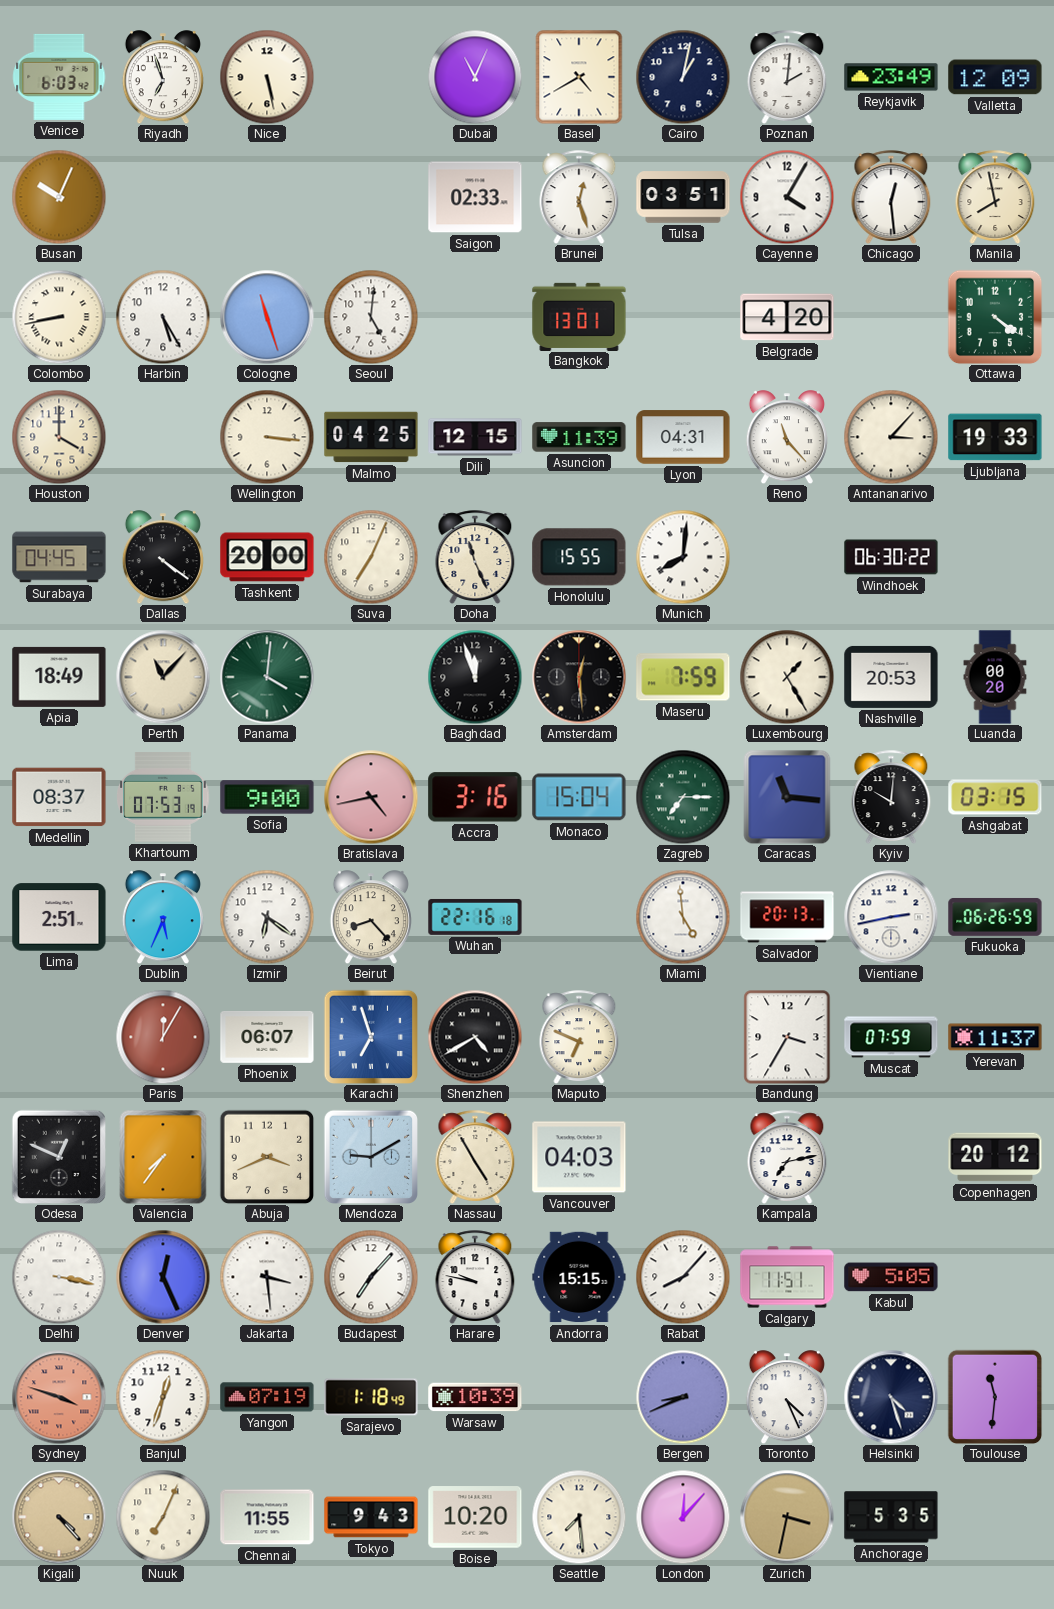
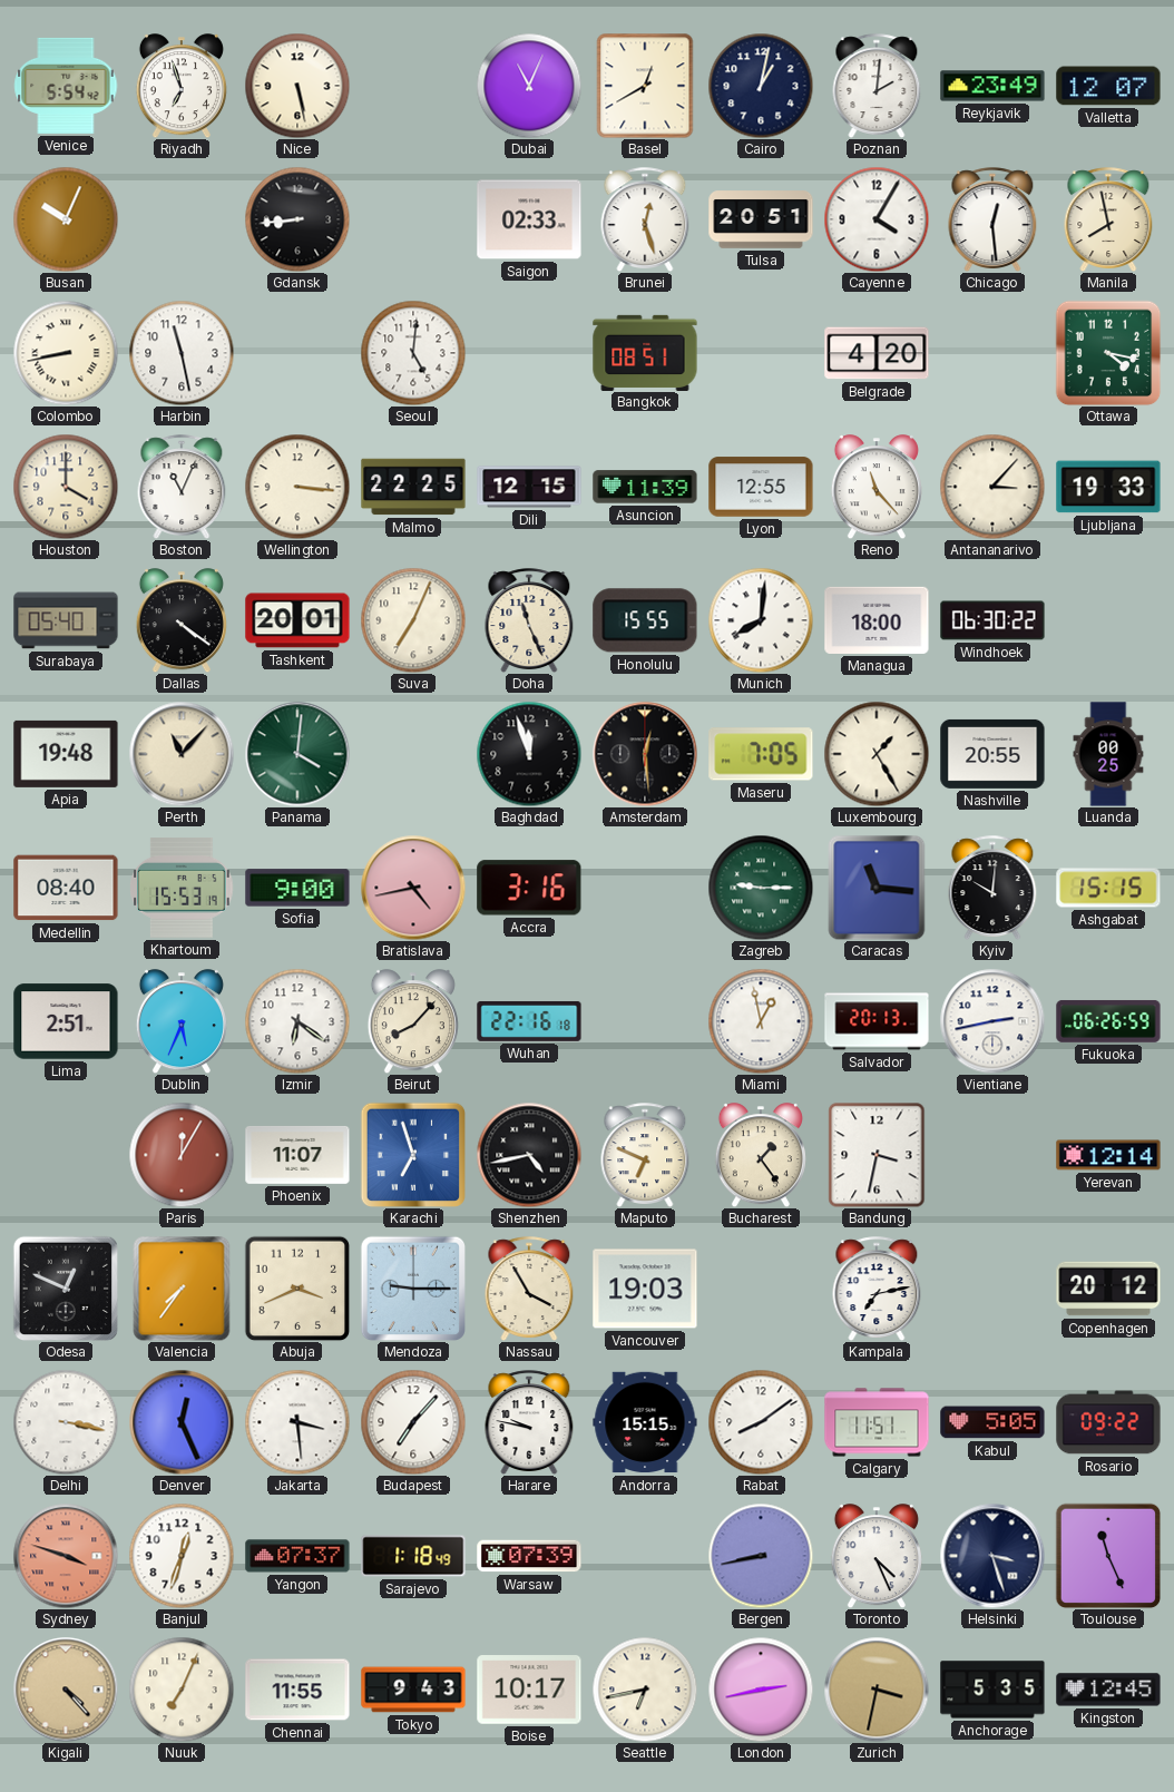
Venice: 6:03 -> 5:54 (66, 86)
Basel: 4:40 -> 12:40 (645, 86)
Valletta: 12:09 -> 12:07 (1108, 86)
Gdansk: none -> 8:44 (297, 219)
Tulsa: 03:51 -> 20:51 (761, 219)
Harbin: 5:25 -> 11:28 (182, 353)
Cologne: 11:27 -> none (267, 317)
Bangkok: 13:01 -> 08:51 (645, 352)
Ottawa: 4:21 -> 4:17 (1108, 353)
Boston: none -> 11:04 (182, 487)
Malmo: 04:25 -> 22:25 (413, 487)
Lyon: 04:31 -> 12:55 (761, 487)
Surabaya: 04:45 -> 05:40 (66, 620)
Tashkent: 20:00 -> 20:01 (297, 620)
Managua: none -> 18:00 (877, 620)
Apia: 18:49 -> 19:48 (66, 754)
Maseru: 7:59 -> 7:05 (761, 754)
Nashville: 20:53 -> 20:55 (992, 754)
Luanda: 00:20 -> 00:25 (1108, 754)
Medellin: 08:37 -> 08:40 (66, 888)
Khartoum: 07:53 -> 15:53 (182, 889)
Monaco: 15:04 -> none (579, 797)
Zagreb: 7:15 -> 9:15 (761, 888)
Ashgabat: 03:15 -> 15:15 (1108, 888)
Beirut: 8:23 -> 8:07 (413, 1021)
Miami: 4:59 -> 12:58 (761, 1021)
Phoenix: 06:07 -> 11:07 (297, 1155)
Shenzhen: 4:40 -> 4:43 (529, 1155)
Bucharest: none -> 1:24 (761, 1155)
Bandung: 3:35 -> 3:32 (877, 1155)
Muscat: 07:59 -> none (891, 1037)
Yerevan: 11:37 -> 12:14 (1108, 1155)
Mendoza: 9:10 -> 9:15 (412, 1287)
Nassau: 4:55 -> 3:55 (529, 1289)
Vancouver: 04:03 -> 19:03 (645, 1289)
Rabat: 8:07 -> 8:09 (761, 1422)
Rosario: none -> 09:22 (1108, 1422)
Yangon: 07:19 -> 07:37 (297, 1556)
Warsaw: 10:39 -> 07:39 (529, 1556)
Bergen: 8:41 -> 8:43 (761, 1556)
Helsinki: 4:27 -> 3:27 (992, 1556)
Toulouse: 11:31 -> 11:26 (1108, 1556)
Boise: 10:20 -> 10:17 (529, 1690)
Seattle: 7:29 -> 6:43 (645, 1690)
London: 12:07 -> 2:43 (761, 1690)
Kingston: none -> 12:45 (1108, 1690)
